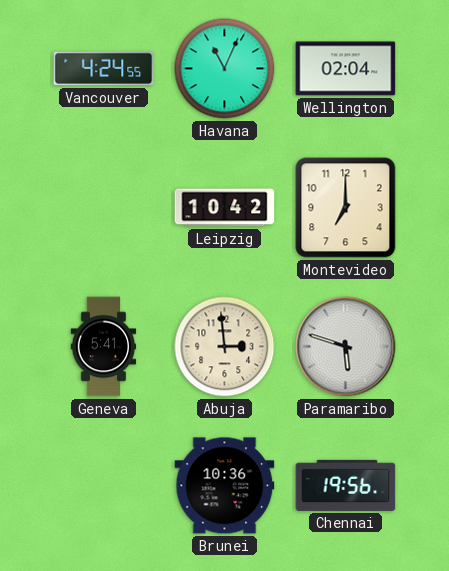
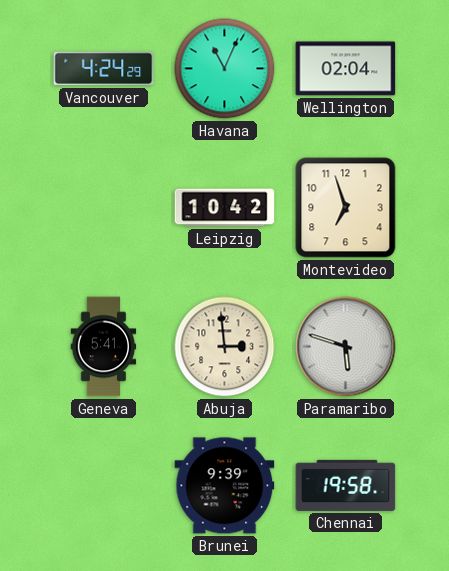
Vancouver: 4:24:55 -> 4:24:29 (104, 69)
Montevideo: 7:00 -> 6:57 (346, 208)
Brunei: 10:36 -> 9:39 (225, 486)
Chennai: 19:56 -> 19:58 (346, 485)
